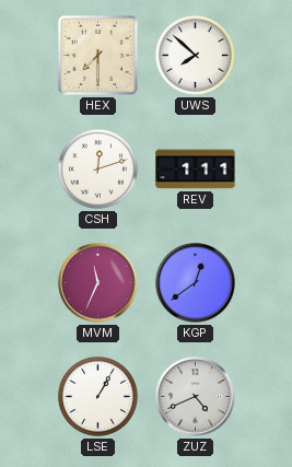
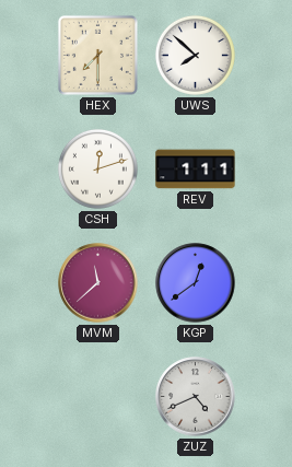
MVM: 11:34 -> 11:38 (98, 283)
LSE: 1:05 -> none (97, 396)
